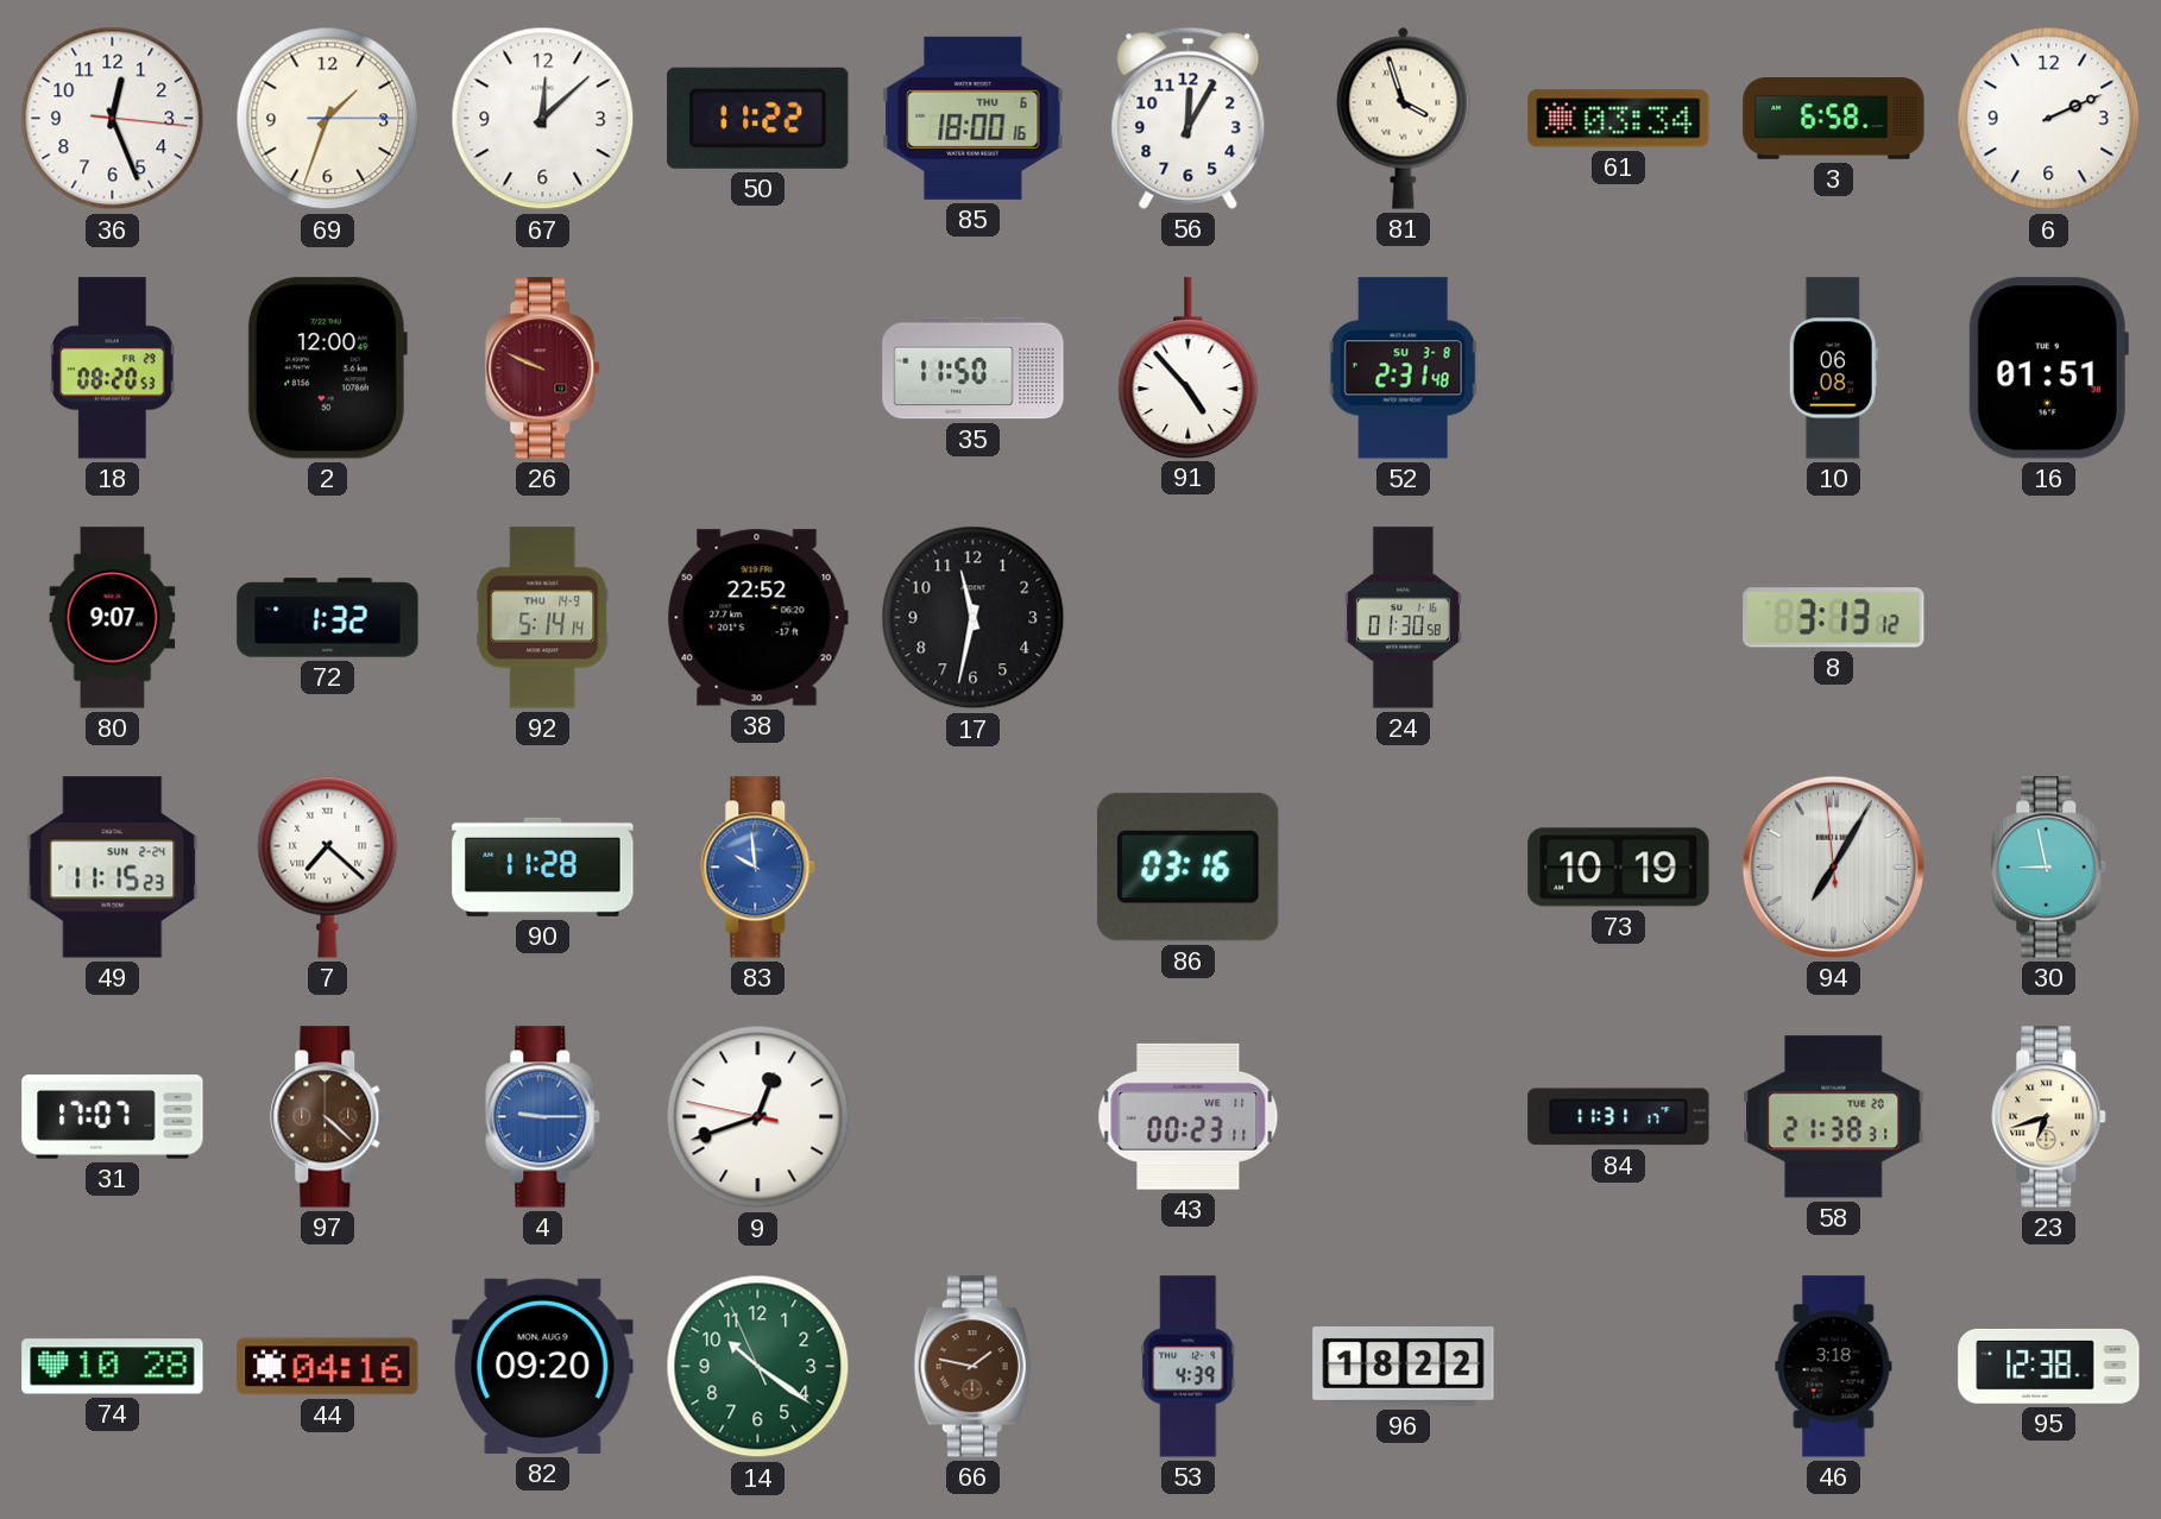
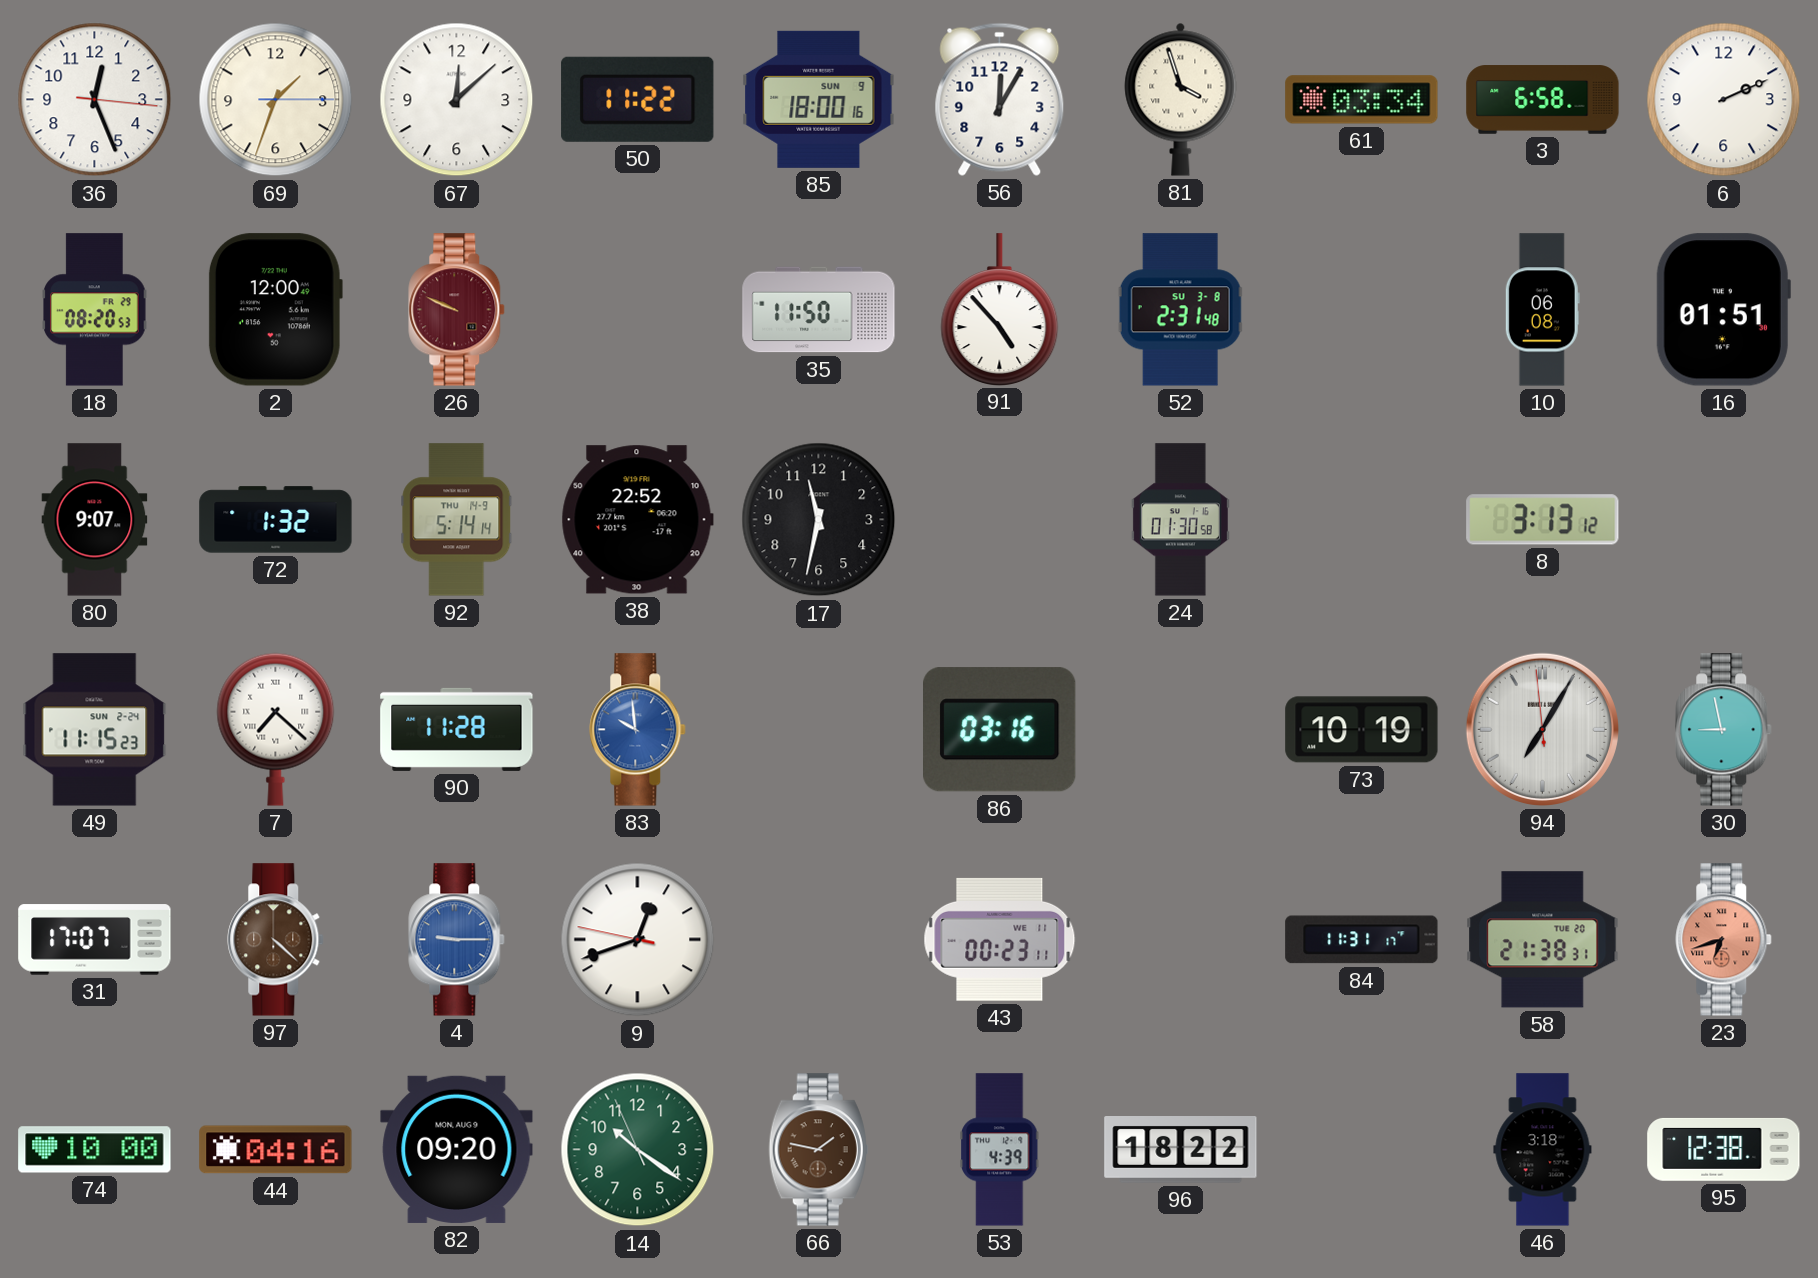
85 date: THU 6 -> SUN 9 (819, 99)
23 dial: cream -> salmon (1724, 940)
74: 10:28 -> 10:00 (95, 1150)
